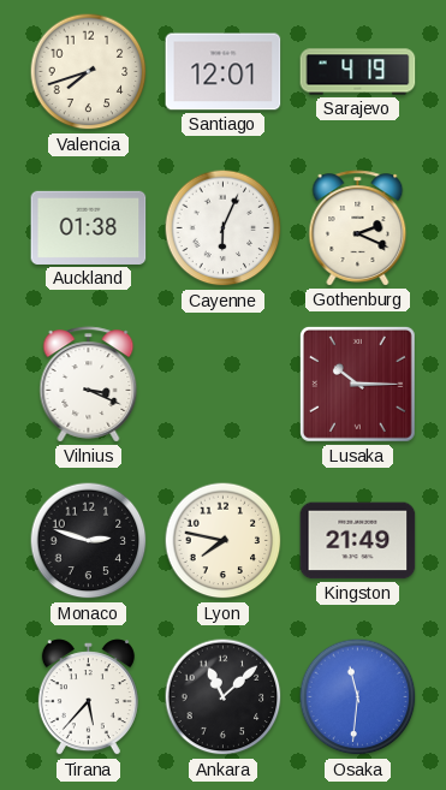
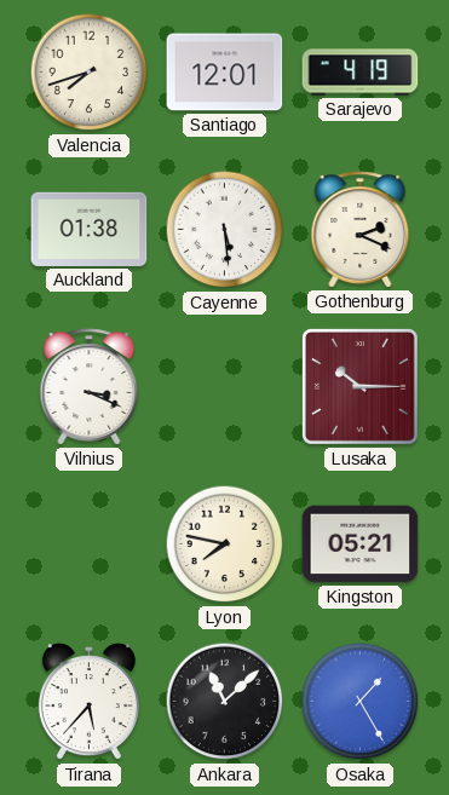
Cayenne: 6:04 -> 5:29 (225, 230)
Monaco: 2:48 -> none (89, 541)
Kingston: 21:49 -> 05:21 (361, 545)
Osaka: 11:31 -> 1:25 (361, 702)
